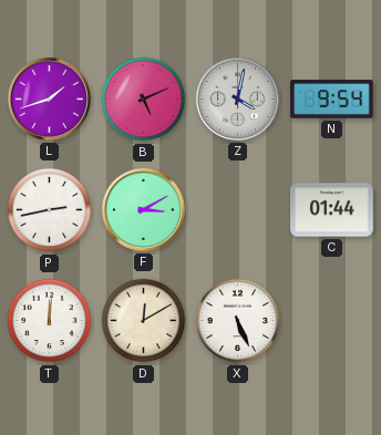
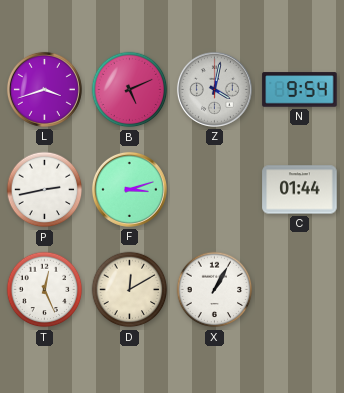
L: 1:42 -> 3:42 (44, 89)
F: 3:10 -> 3:12 (129, 189)
T: 12:01 -> 12:26 (45, 290)
X: 5:26 -> 1:05 (215, 290)
